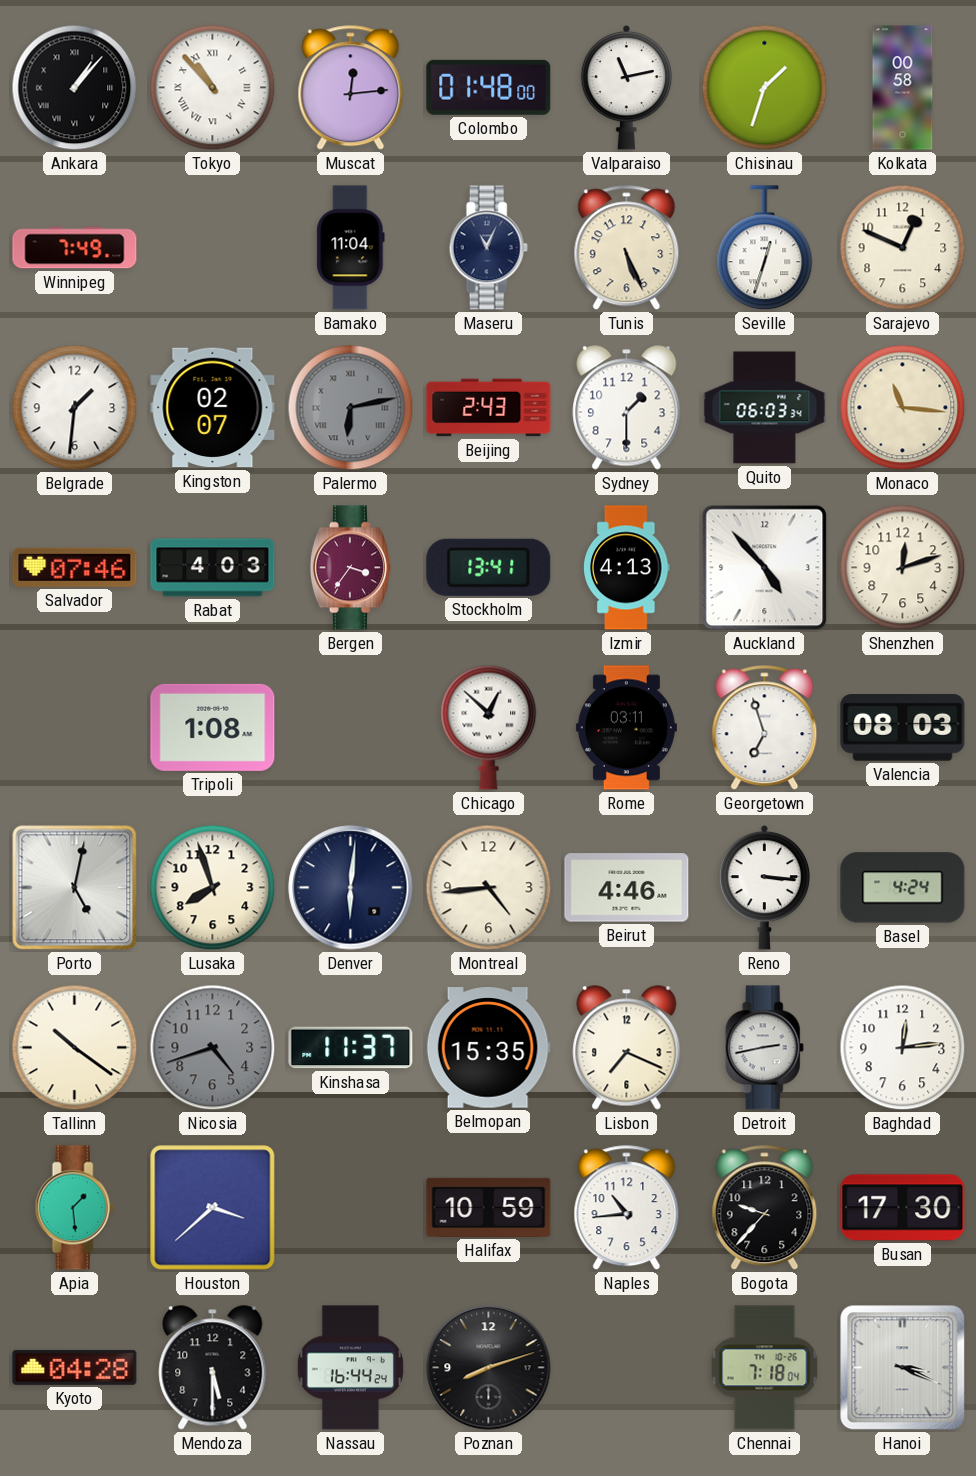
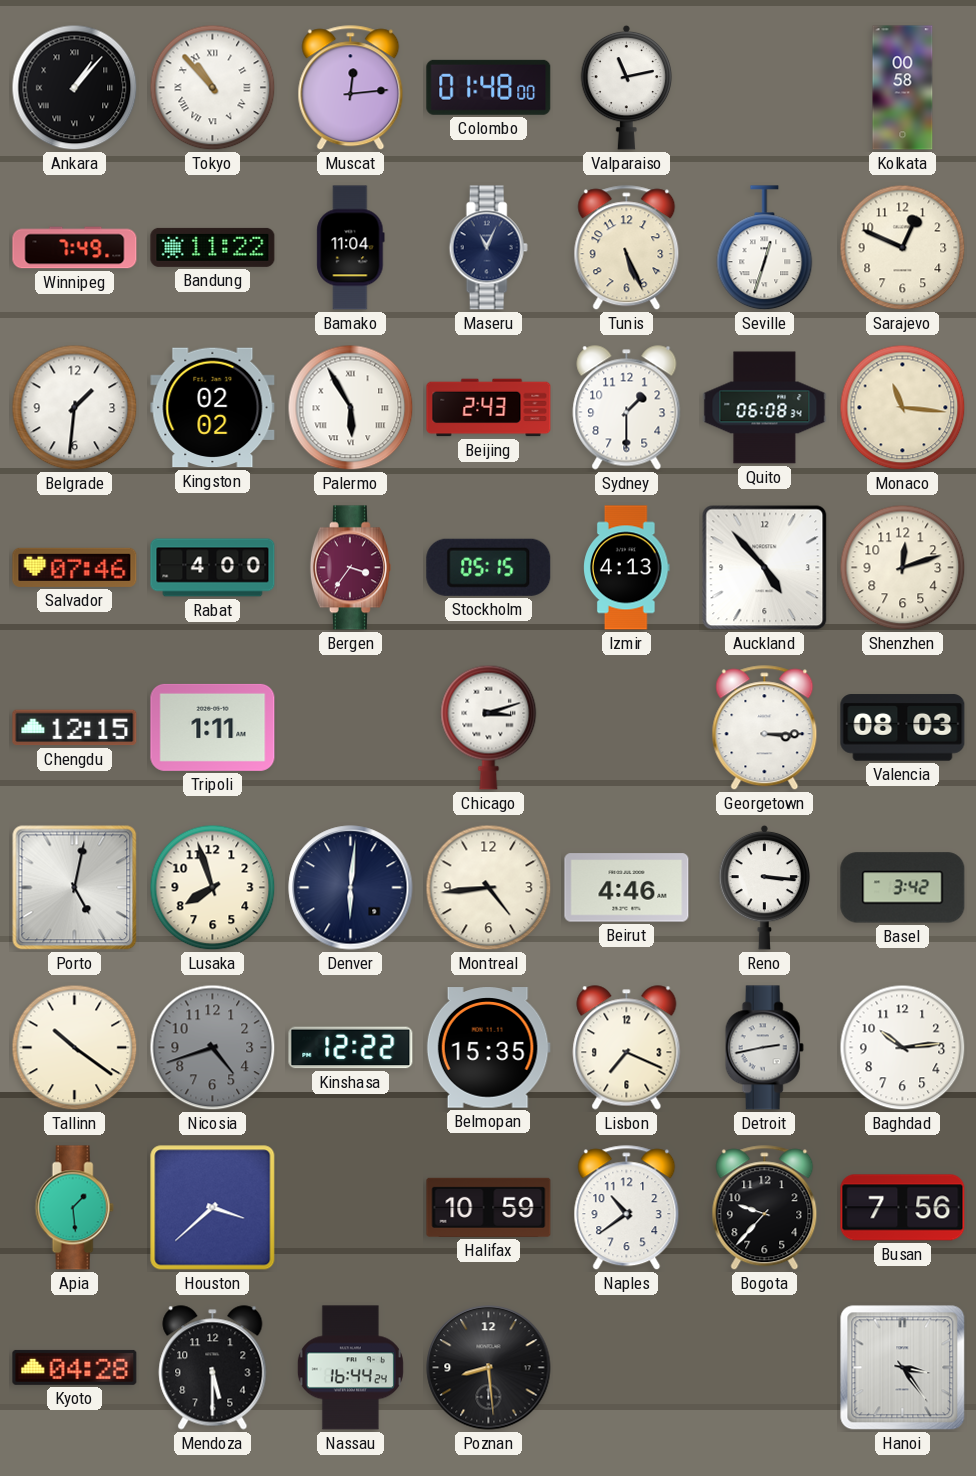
Chisinau: 1:33 -> none (765, 88)
Bandung: none -> 11:22 (213, 247)
Kingston: 02:07 -> 02:02 (213, 408)
Palermo: 6:13 -> 5:55 (351, 408)
Palermo dial: grey -> white (351, 408)
Quito: 06:03 -> 06:08 (765, 408)
Rabat: 4:03 -> 4:00 (213, 568)
Stockholm: 13:41 -> 05:15 (489, 567)
Chengdu: none -> 12:15 (75, 728)
Tripoli: 1:08 -> 1:11 (213, 727)
Chicago: 12:52 -> 3:12 (489, 727)
Rome: 03:11 -> none (626, 728)
Georgetown: 6:57 -> 3:15 (765, 728)
Basel: 4:24 -> 3:42 (903, 888)
Kinshasa: 11:37 -> 12:22 (351, 1048)
Baghdad: 12:14 -> 10:14 (903, 1048)
Naples: 10:44 -> 10:39 (627, 1208)
Busan: 17:30 -> 7:56 (903, 1208)
Poznan: 8:12 -> 8:29 (489, 1368)
Chennai: 7:18 -> none (765, 1368)
Hanoi: 3:19 -> 3:24 (903, 1368)
